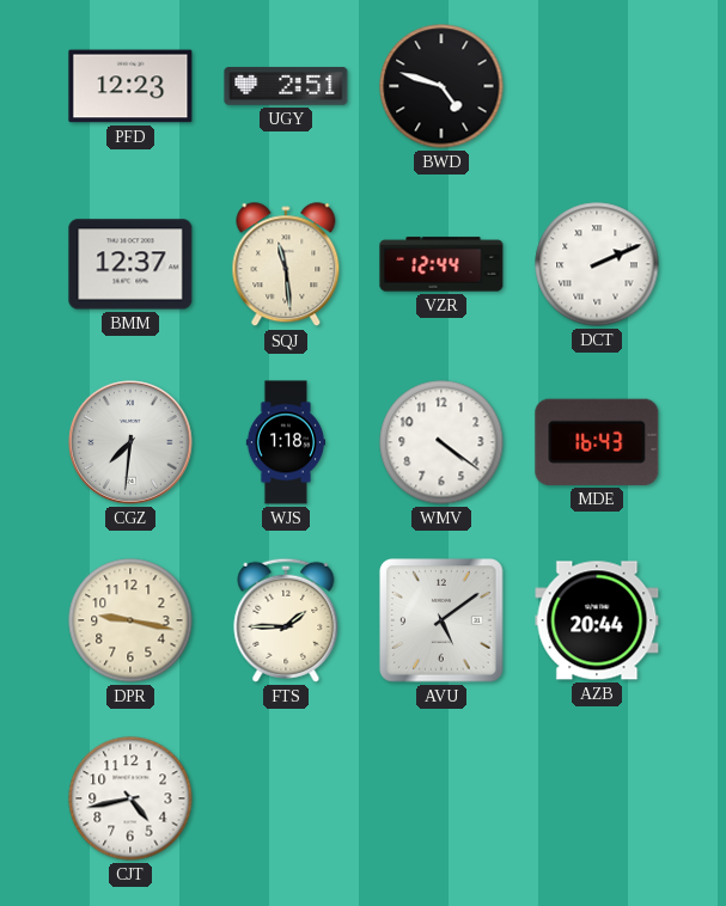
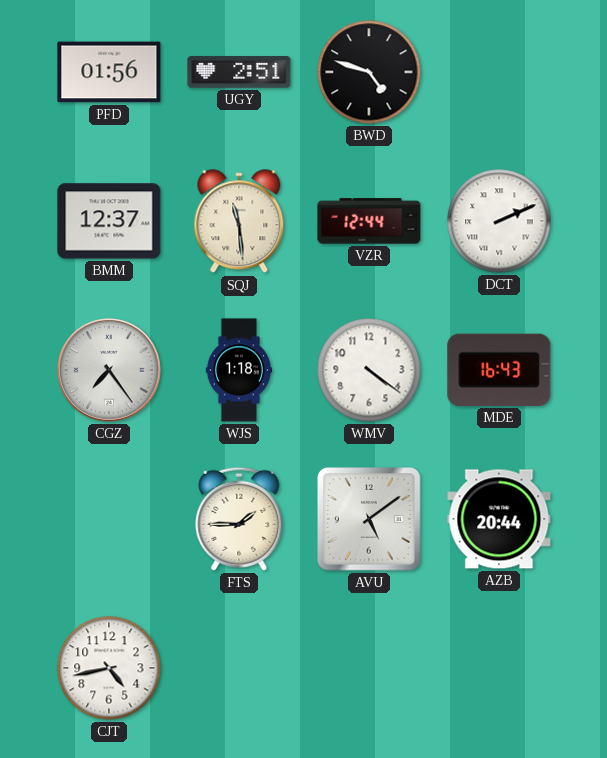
PFD: 12:23 -> 01:56 (109, 72)
CGZ: 7:31 -> 7:24 (109, 370)
DPR: 9:17 -> none (130, 620)
